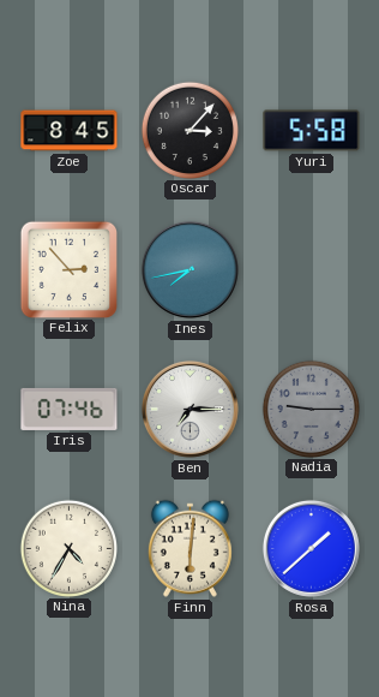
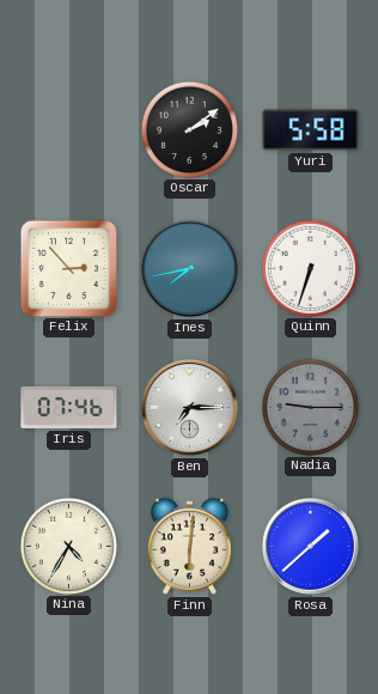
Zoe: 8:45 -> none (70, 131)
Oscar: 3:07 -> 2:09 (189, 129)
Quinn: none -> 6:33 (310, 268)
